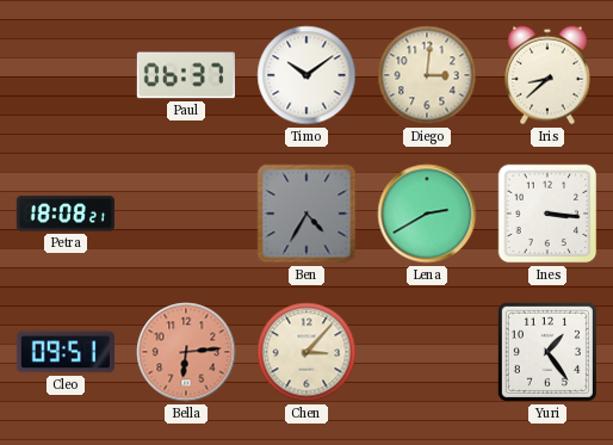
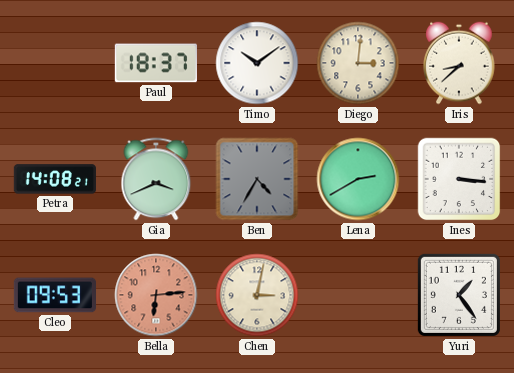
Paul: 06:37 -> 18:37 (156, 63)
Petra: 18:08 -> 14:08 (55, 179)
Gia: none -> 3:41 (156, 179)
Cleo: 09:51 -> 09:53 (54, 295)
Chen: 3:07 -> 3:02 (257, 295)
